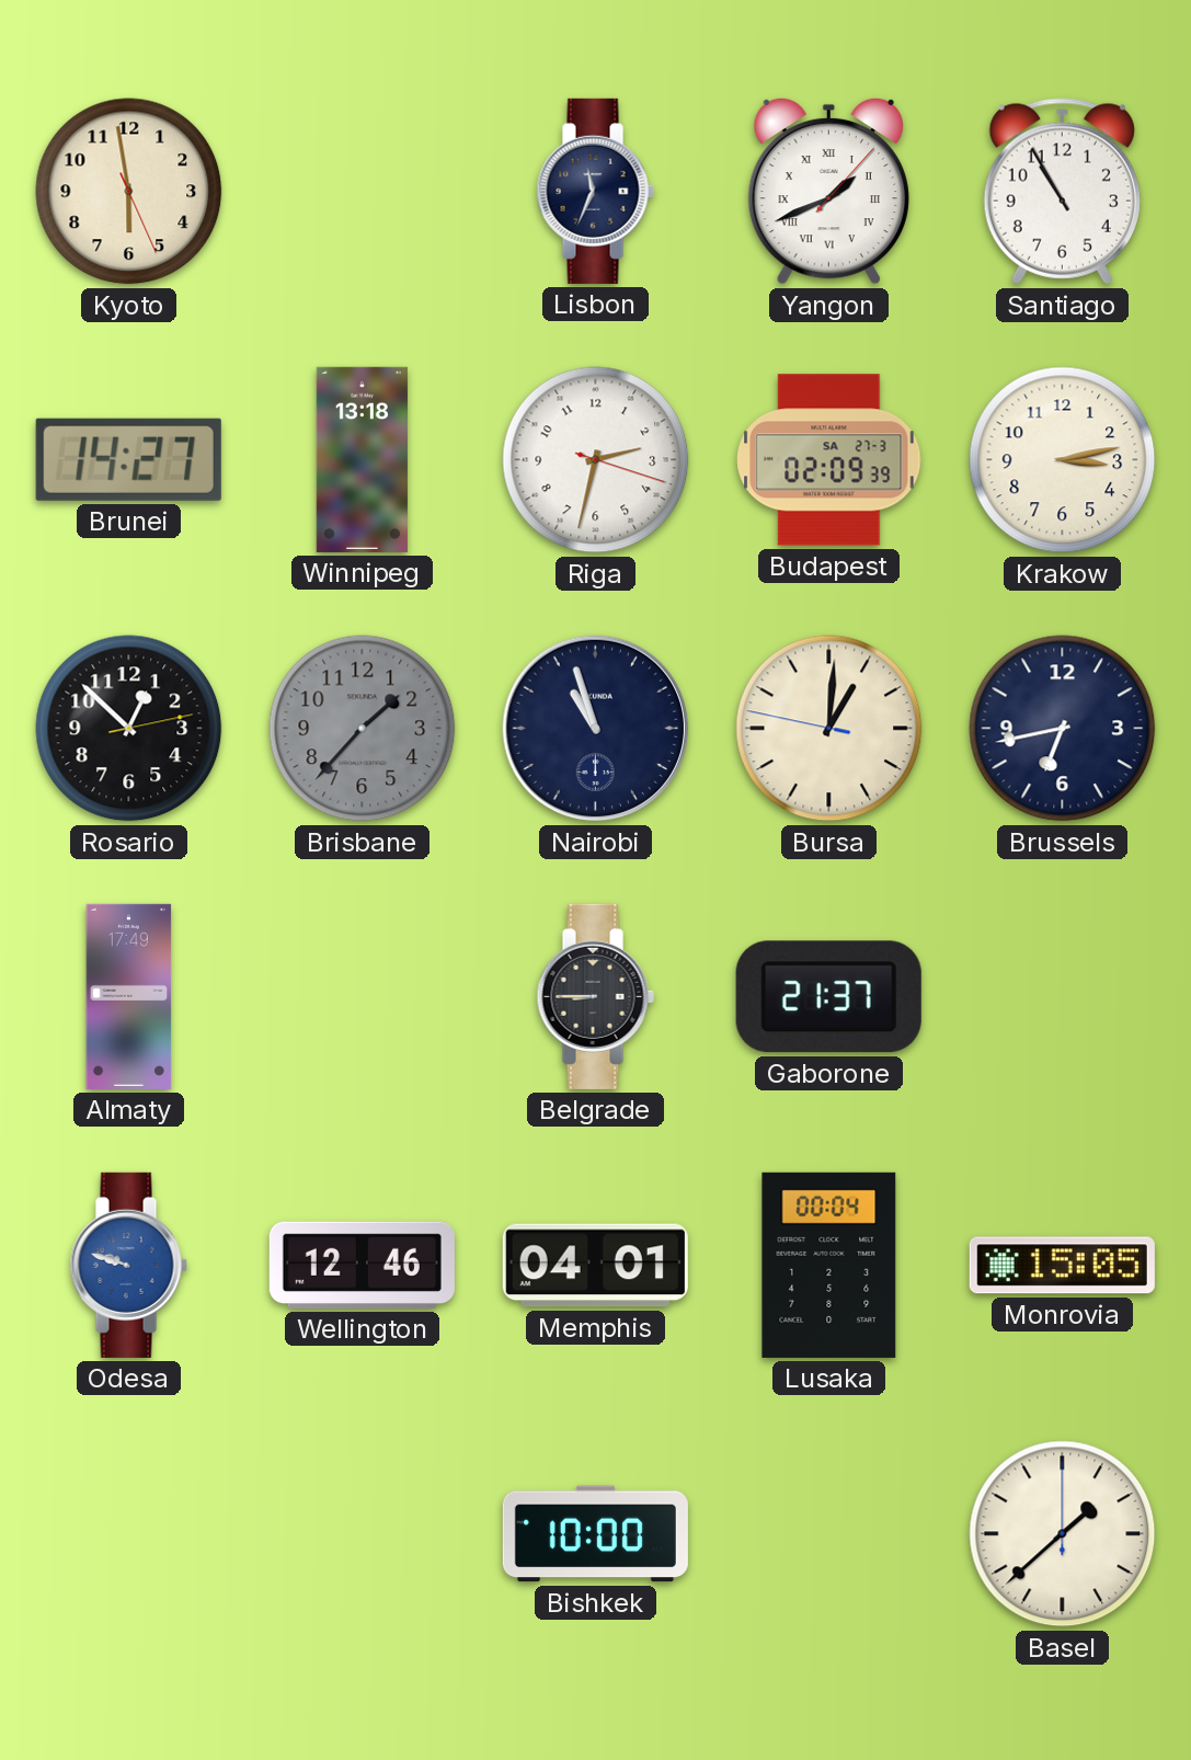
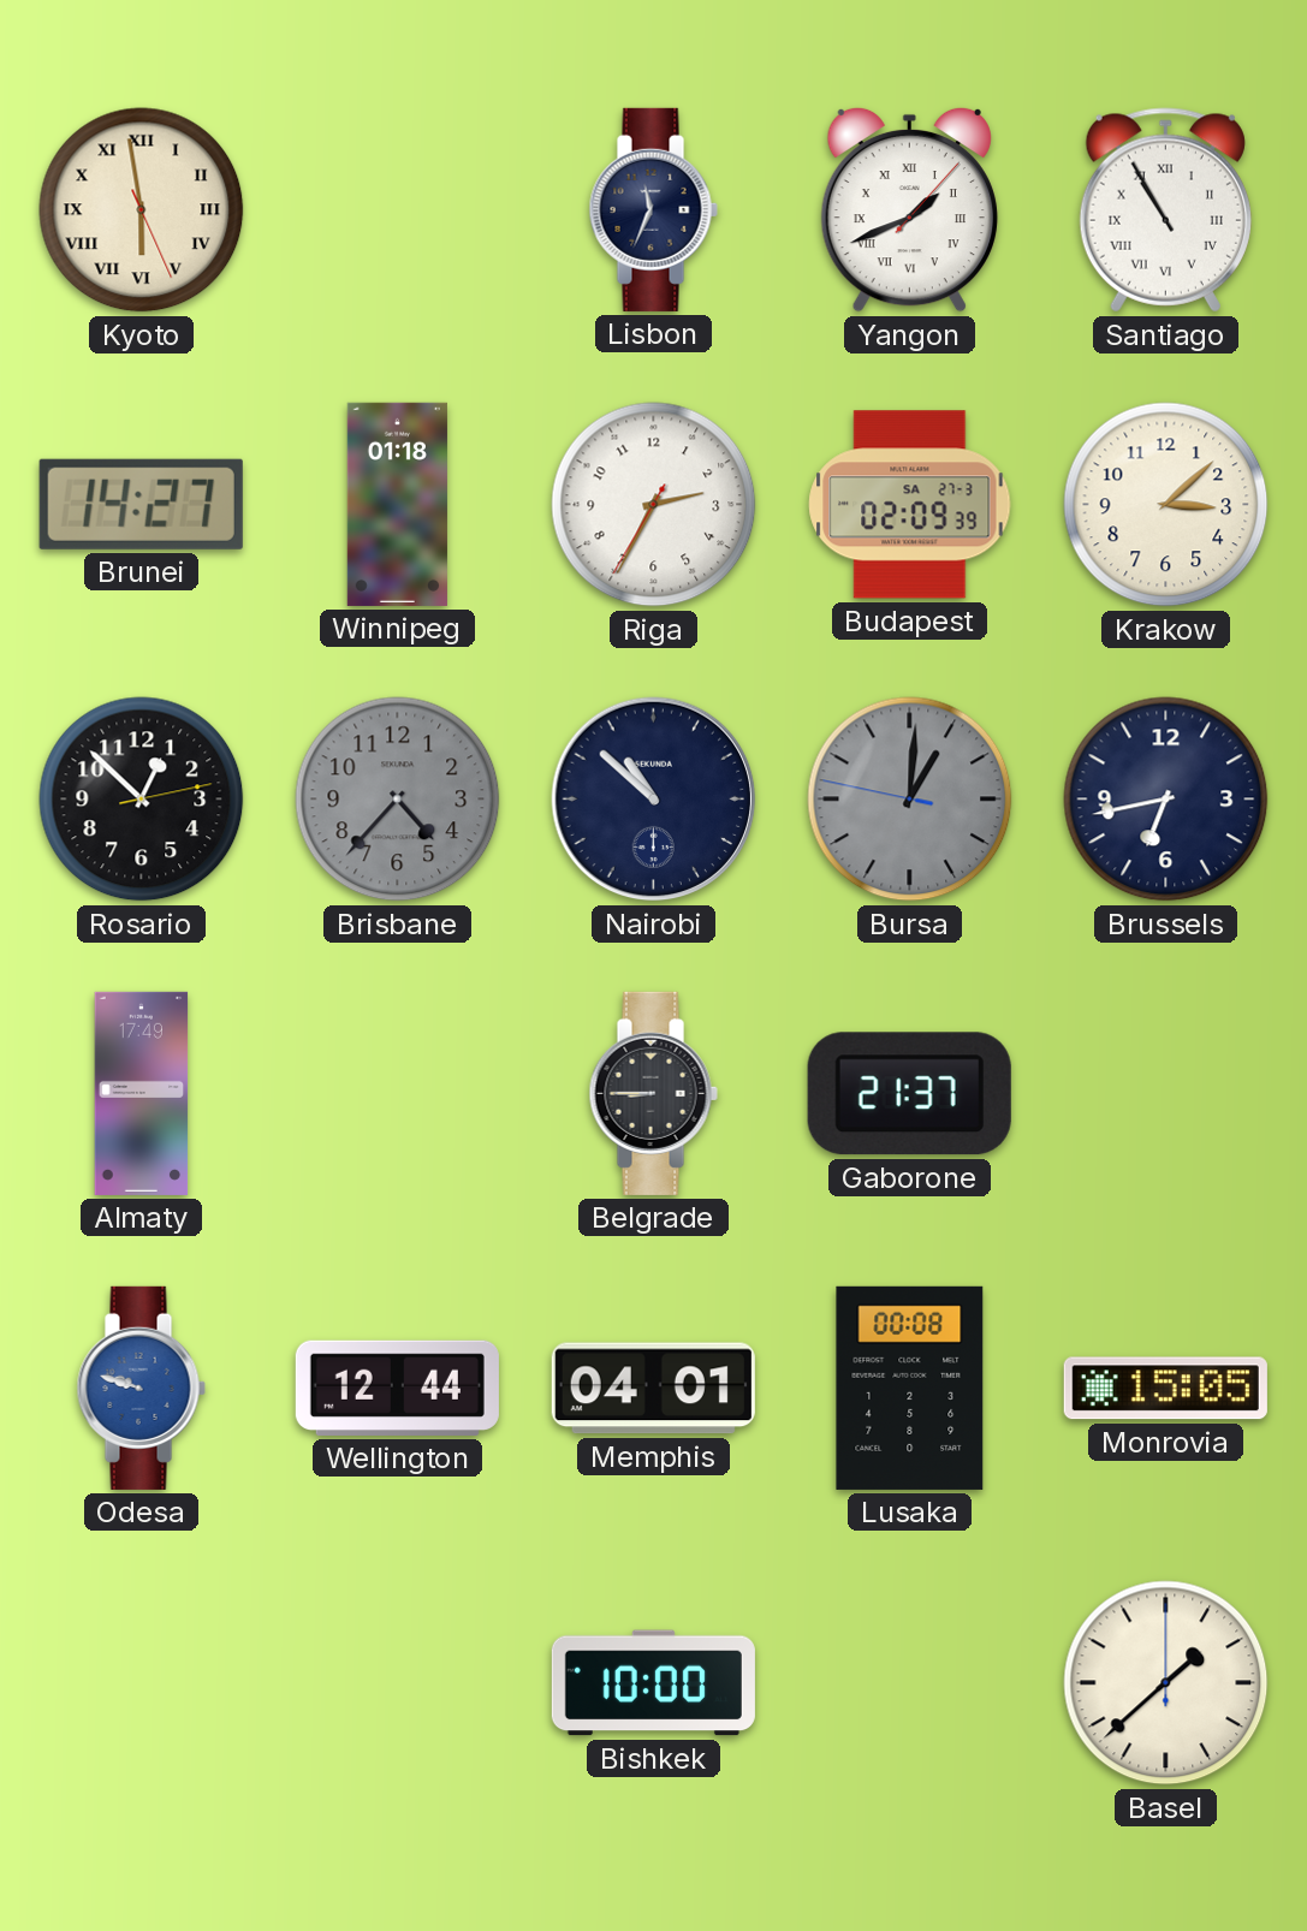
Kyoto numerals: Arabic -> Roman (142, 210)
Santiago numerals: Arabic -> Roman (1165, 210)
Winnipeg: 13:18 -> 01:18 (397, 504)
Riga: 2:32 -> 2:34 (654, 505)
Krakow: 3:13 -> 3:08 (1166, 505)
Brisbane: 1:37 -> 4:37 (398, 800)
Nairobi: 10:57 -> 10:52 (654, 800)
Bursa dial: cream -> grey (910, 800)
Wellington: 12:46 -> 12:44 (397, 1388)
Lusaka: 00:04 -> 00:08 (910, 1388)
